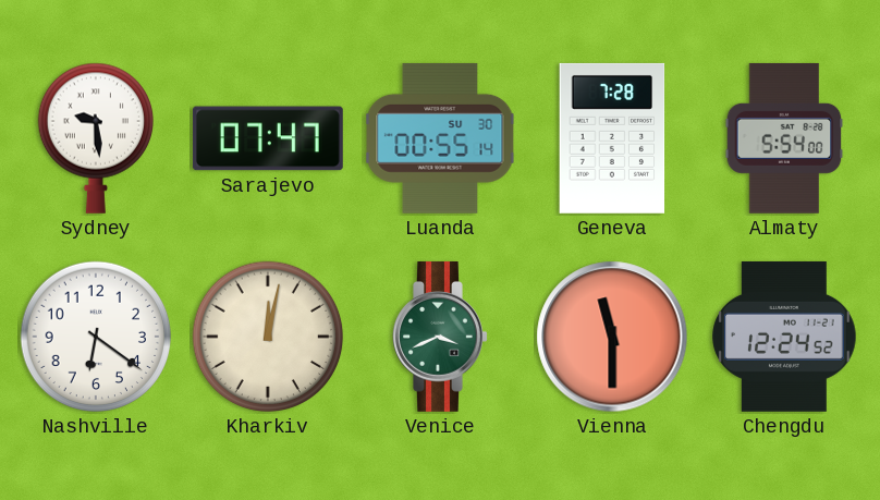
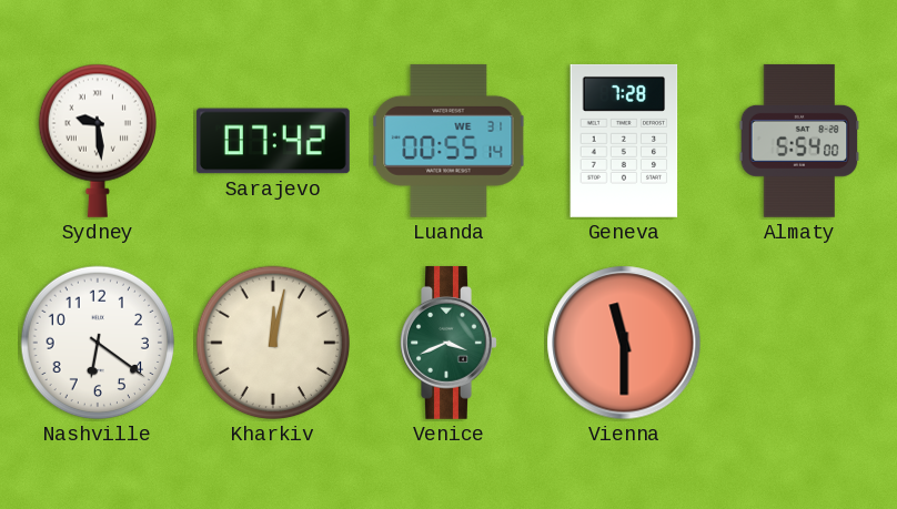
Sarajevo: 07:47 -> 07:42 (273, 141)
Luanda date: SU 30 -> WE 31 (448, 141)
Chengdu: 12:24 -> none (784, 337)
